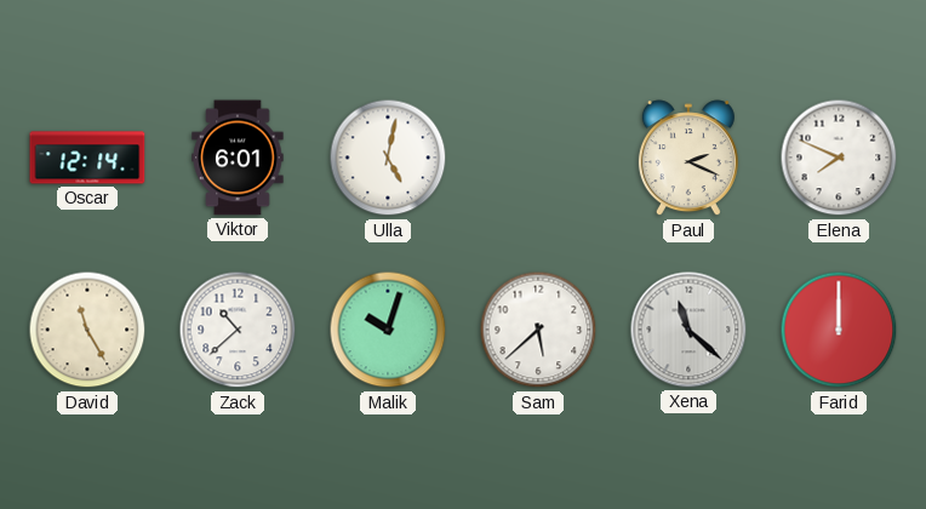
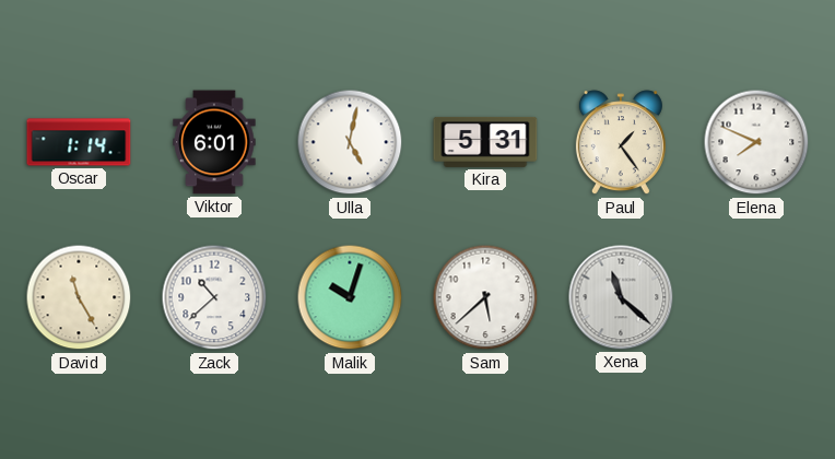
Oscar: 12:14 -> 1:14 (79, 142)
Kira: none -> 5:31 (485, 142)
Paul: 2:19 -> 1:24 (621, 143)
Farid: 12:00 -> none (839, 330)
